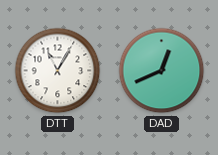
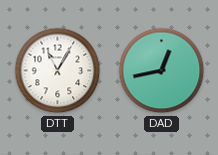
DAD: 12:41 -> 12:43 (162, 71)
